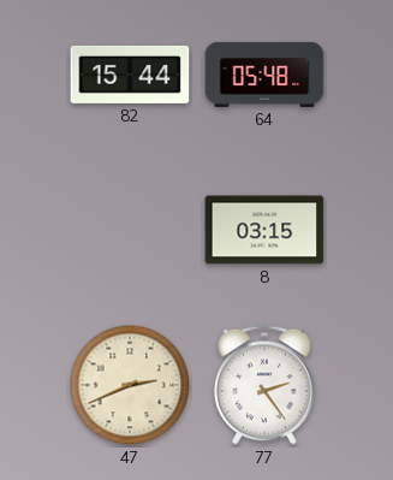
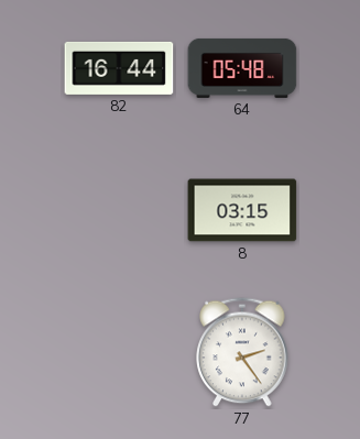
82: 15:44 -> 16:44 (119, 68)
47: 2:41 -> none (130, 385)
